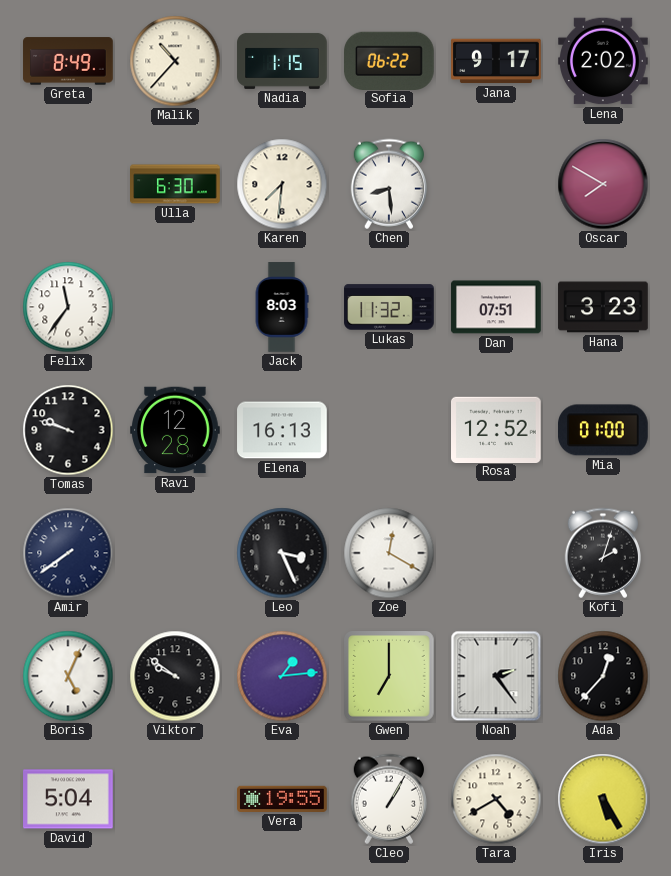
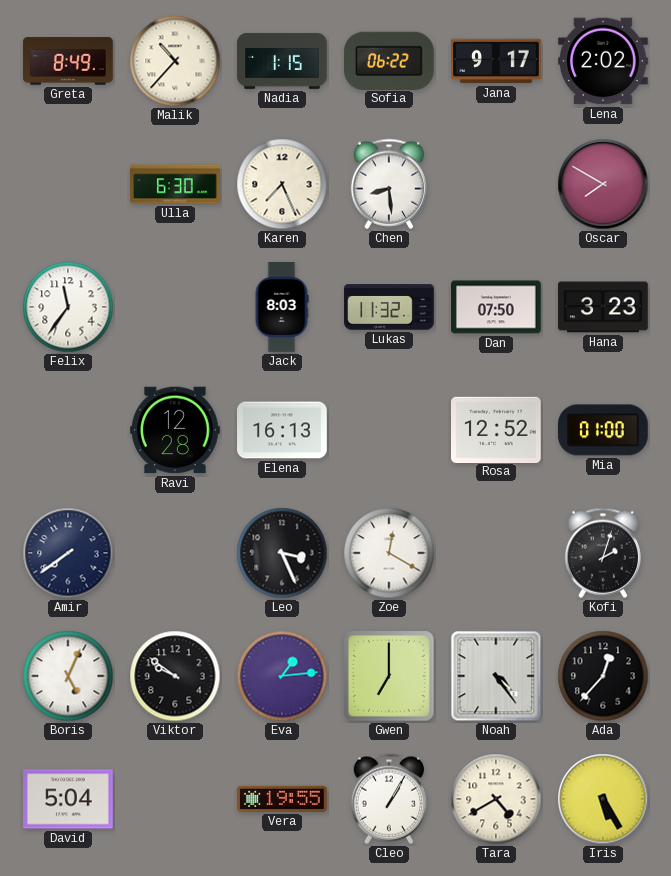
Karen: 7:31 -> 7:26 (282, 184)
Dan: 07:51 -> 07:50 (496, 307)
Tomas: 9:48 -> none (68, 430)
Noah: 2:24 -> 4:24 (496, 676)
